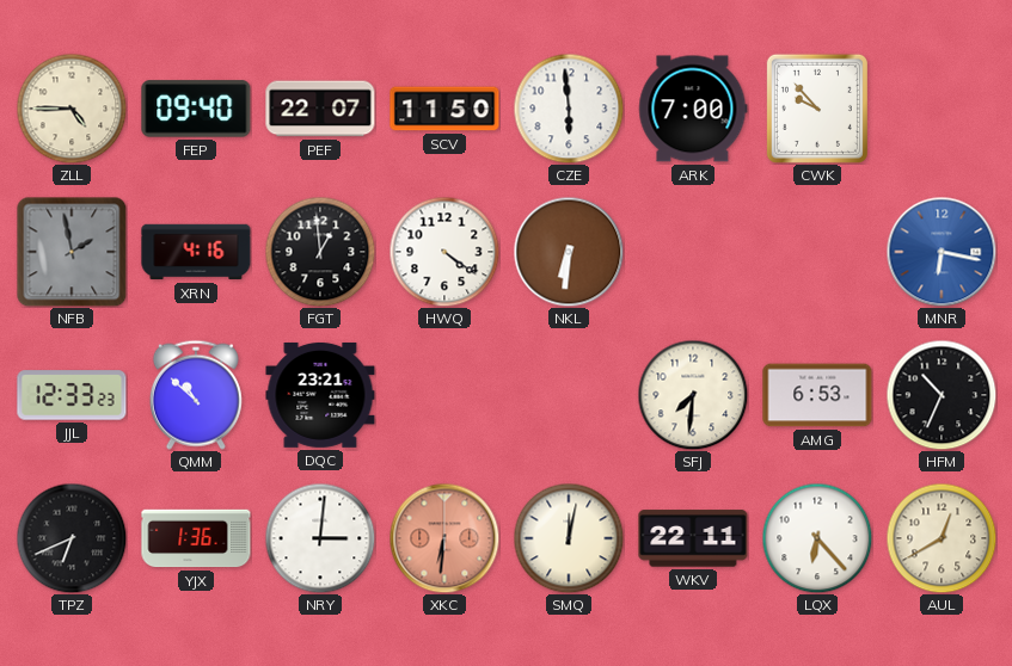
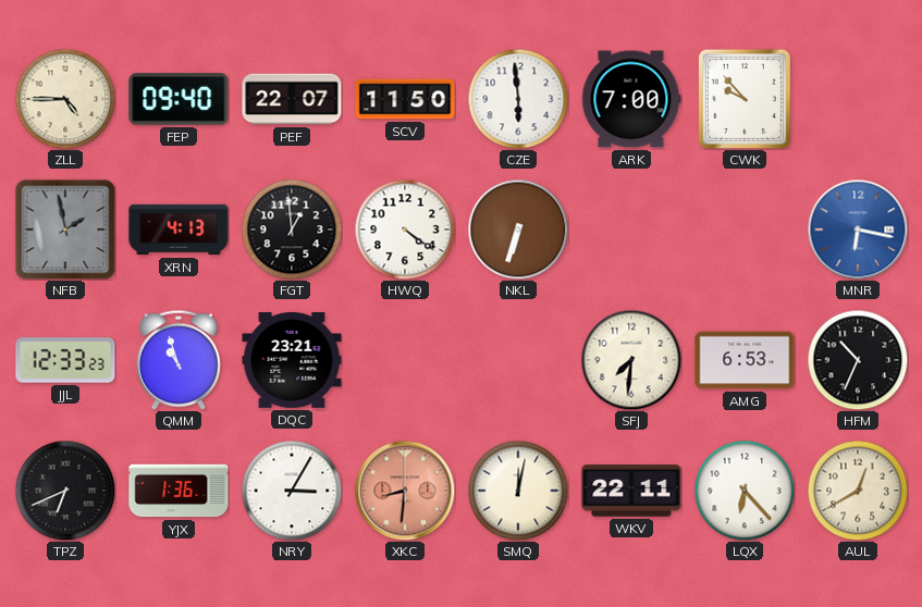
XRN: 4:16 -> 4:13 (179, 230)
NKL: 6:31 -> 6:33 (518, 230)
QMM: 10:52 -> 10:57 (179, 360)
NRY: 3:01 -> 3:05 (292, 491)
XKC: 6:31 -> 8:31 (405, 491)
